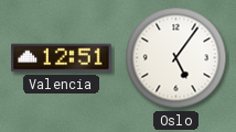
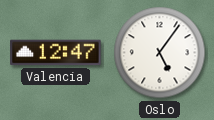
Valencia: 12:51 -> 12:47 (56, 53)
